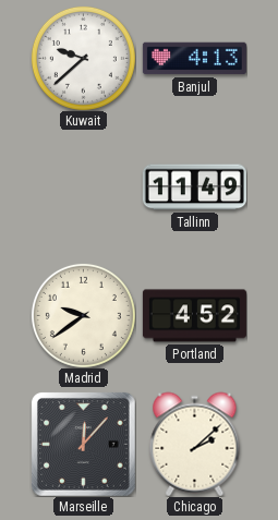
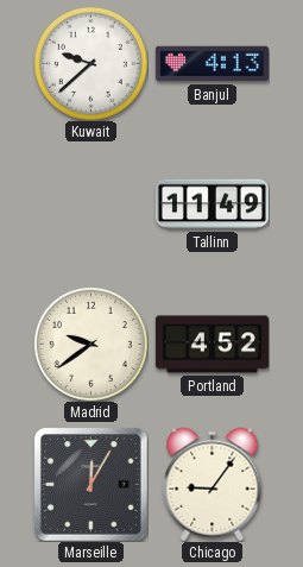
Marseille: 12:07 -> 12:05 (90, 484)
Chicago: 2:08 -> 9:06 (213, 484)
